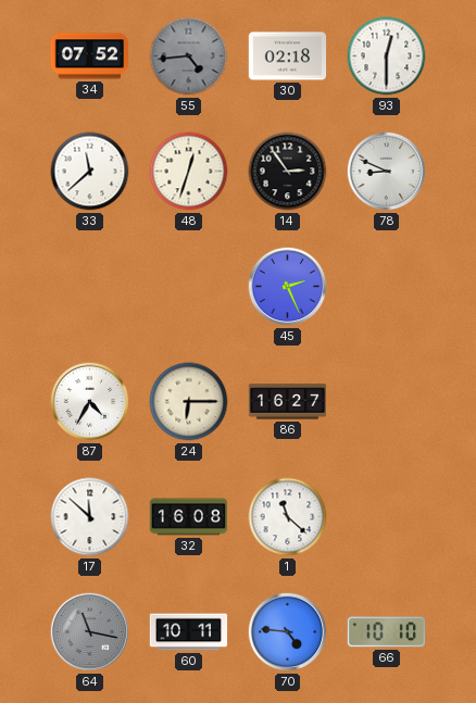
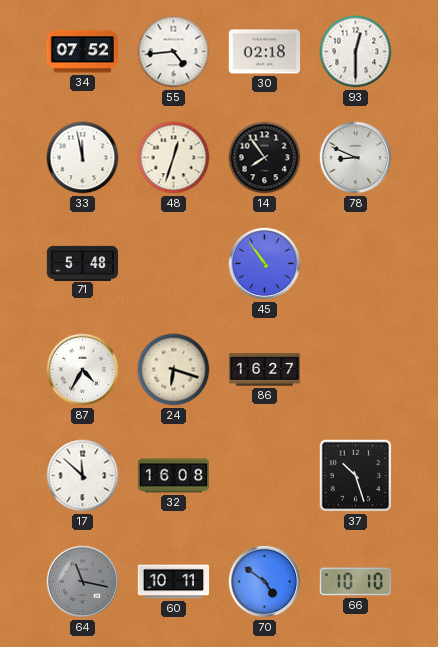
55 dial: grey -> white (174, 52)
33: 11:38 -> 11:58 (83, 158)
14: 2:54 -> 7:54 (265, 158)
71: none -> 5:48 (83, 263)
45: 2:26 -> 10:54 (265, 264)
24: 6:15 -> 6:18 (174, 370)
1: 11:22 -> none (288, 517)
37: none -> 10:27 (356, 476)
70: 4:46 -> 4:51 (265, 582)
